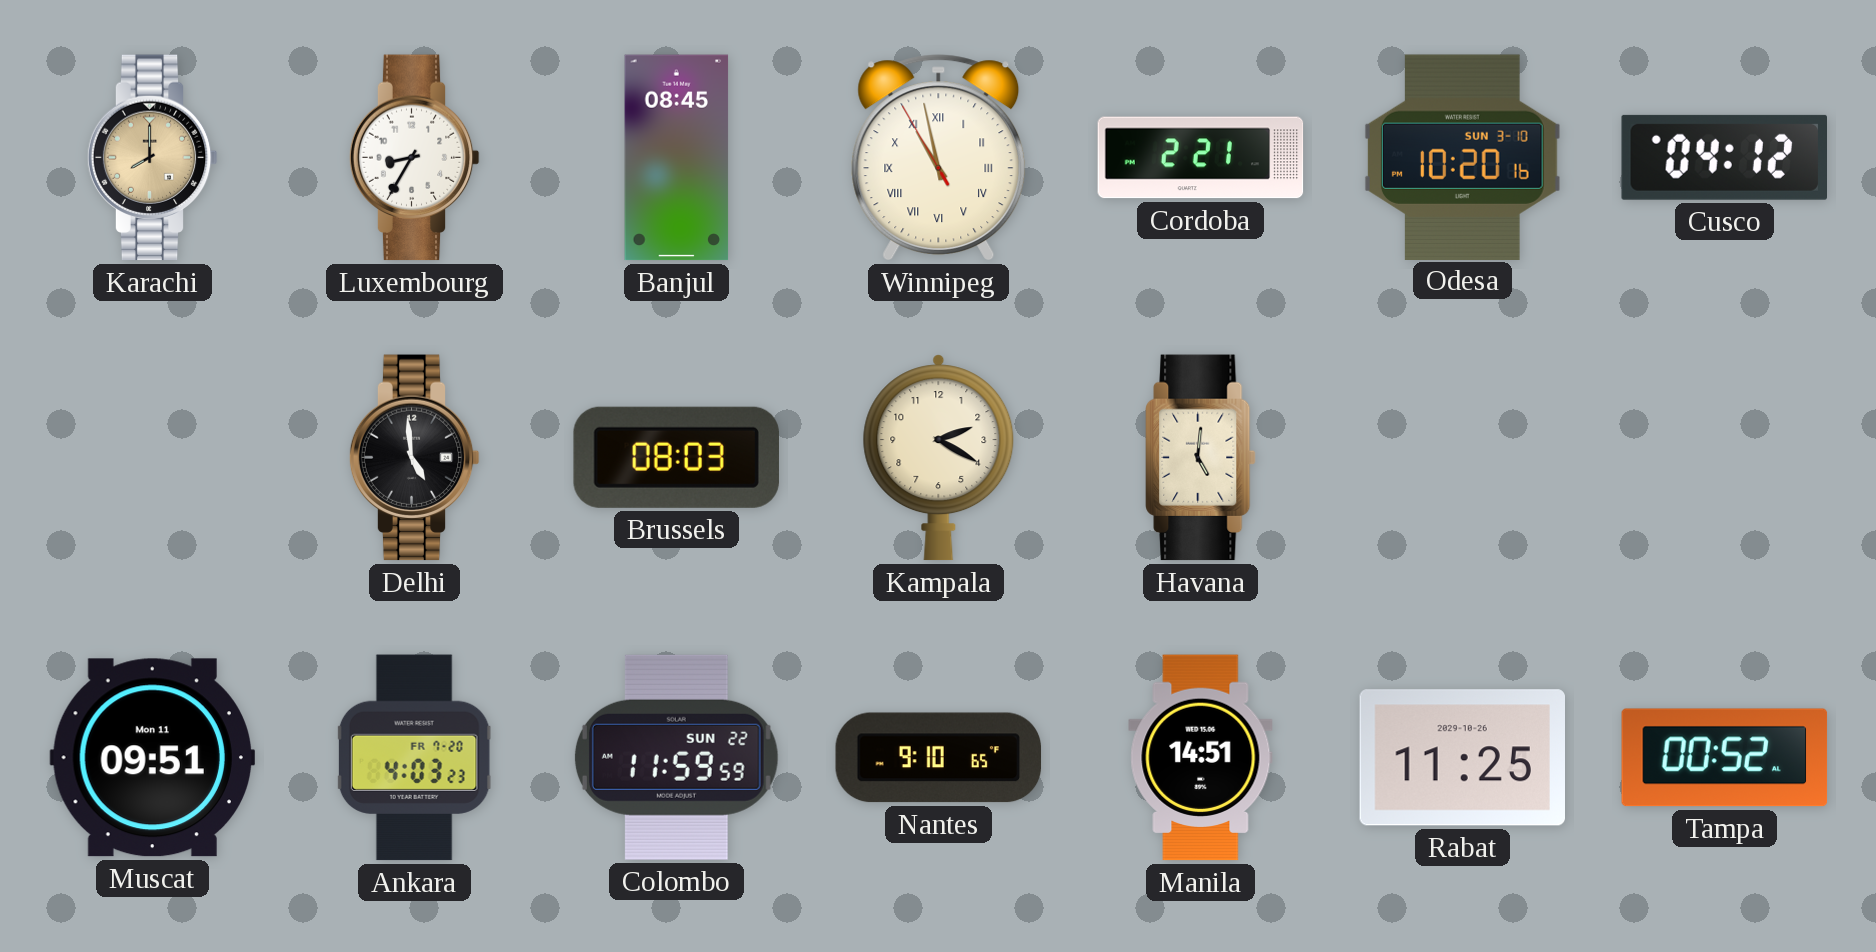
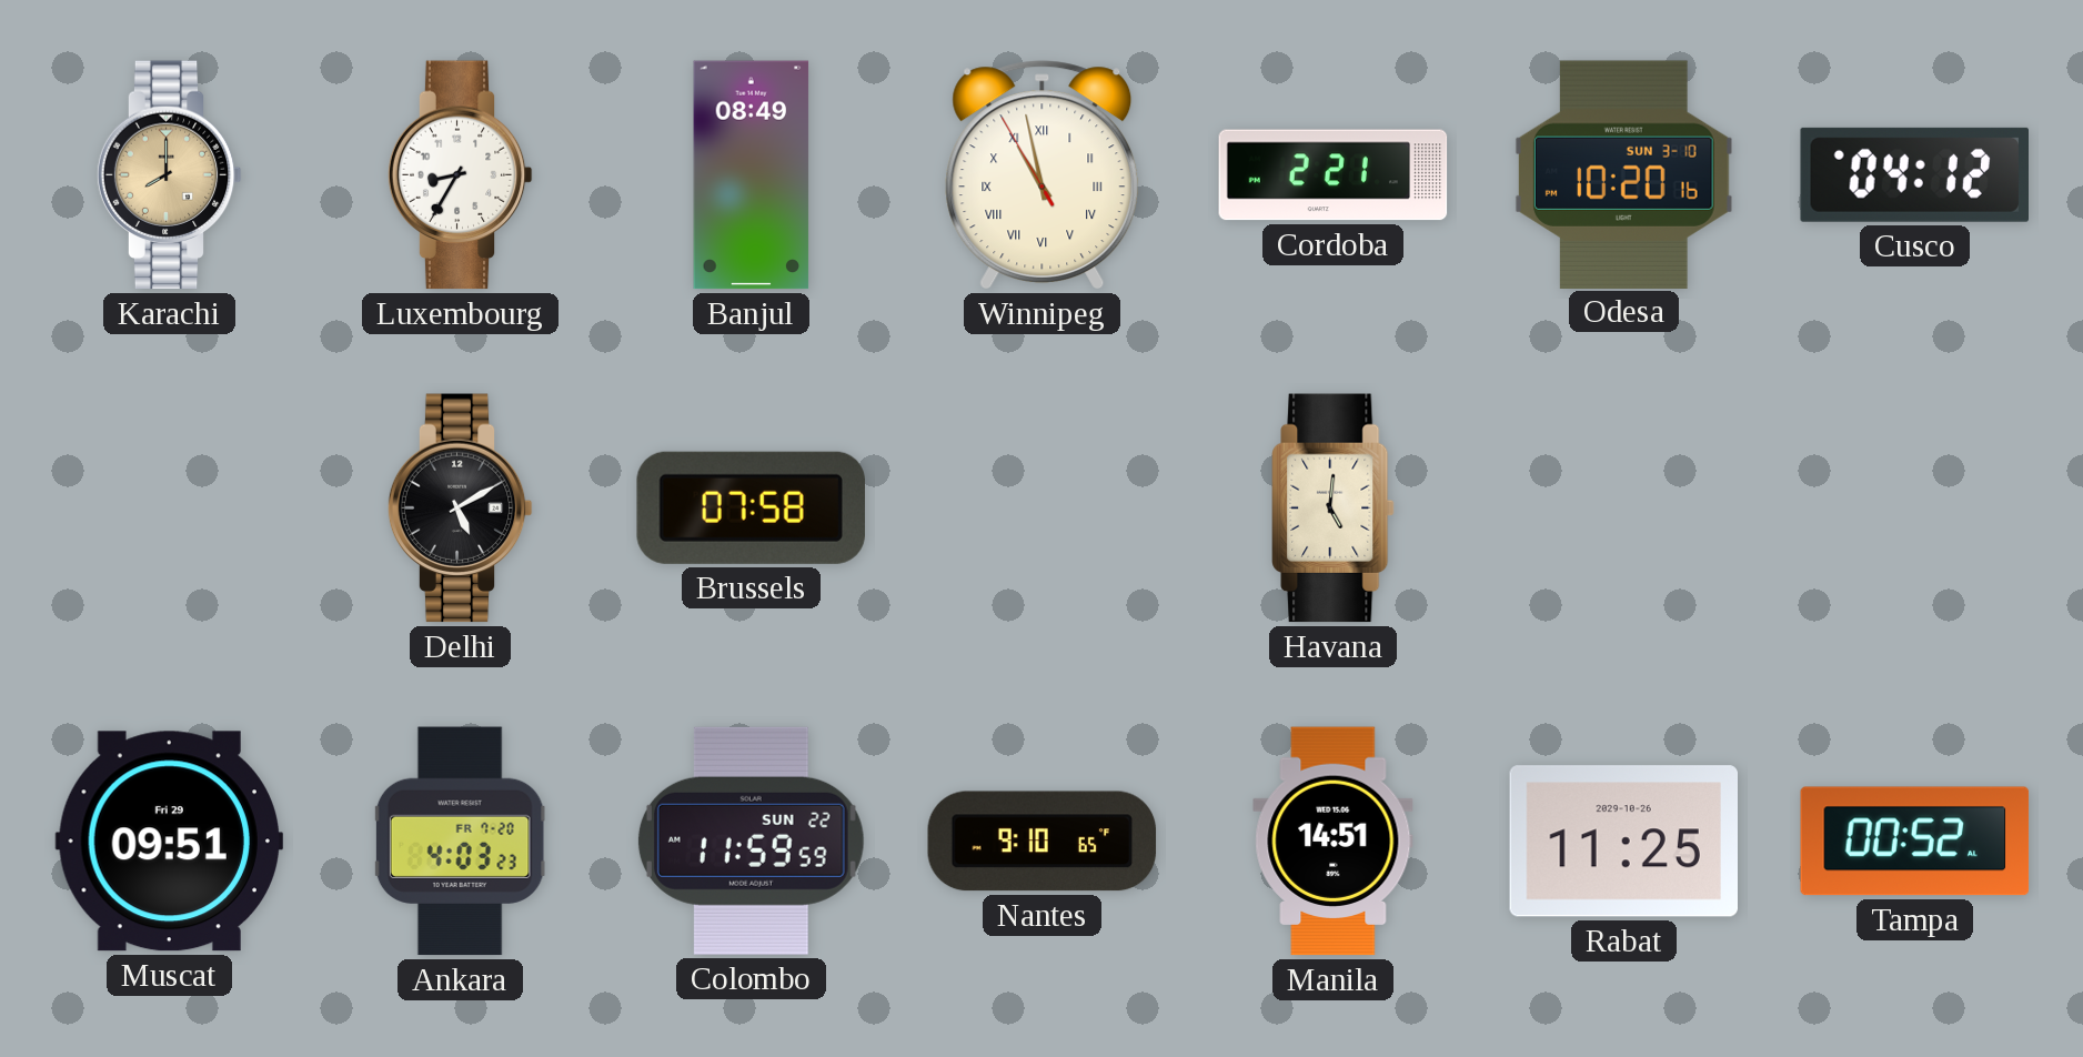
Banjul: 08:45 -> 08:49 (752, 175)
Delhi: 4:59 -> 5:10 (460, 509)
Brussels: 08:03 -> 07:58 (751, 507)
Kampala: 2:20 -> none (939, 458)
Muscat date: Mon 11 -> Fri 29 (169, 842)
